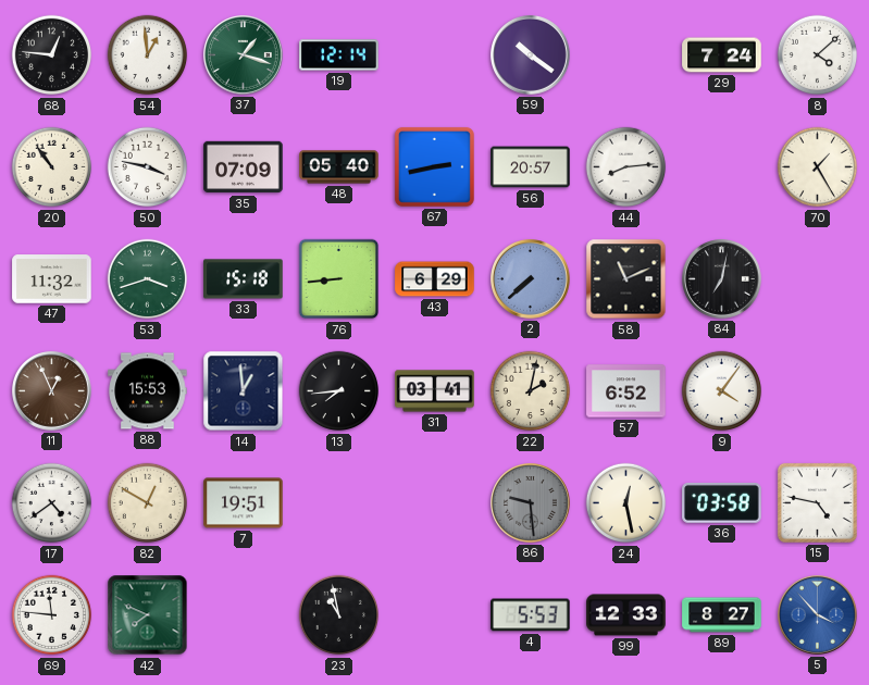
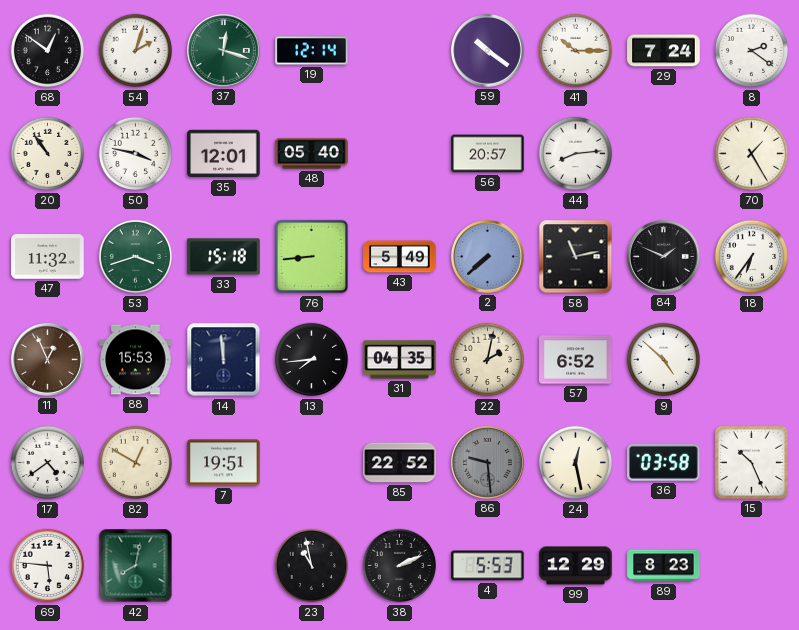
68: 12:46 -> 12:51 (48, 51)
54: 12:59 -> 2:03 (136, 51)
37: 1:18 -> 12:18 (224, 51)
41: none -> 10:15 (576, 51)
8: 4:08 -> 2:21 (752, 51)
35: 07:09 -> 12:01 (224, 154)
67: 2:43 -> none (434, 166)
43: 6:29 -> 5:49 (400, 257)
58: 11:11 -> 11:13 (576, 257)
84: 7:02 -> 1:49 (664, 257)
18: none -> 6:36 (752, 257)
14: 12:59 -> 11:59 (224, 360)
31: 03:41 -> 04:35 (400, 360)
9: 4:06 -> 4:52 (664, 360)
85: none -> 22:52 (400, 463)
15: 4:47 -> 10:26 (751, 462)
69: 11:46 -> 5:46 (48, 566)
42: 7:49 -> 8:02 (136, 566)
38: none -> 2:11 (400, 566)
99: 12:33 -> 12:29 (576, 566)
89: 8:27 -> 8:23 (664, 566)
5: 3:53 -> none (818, 615)
